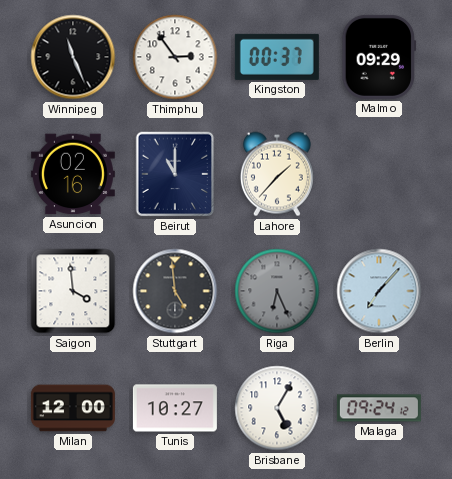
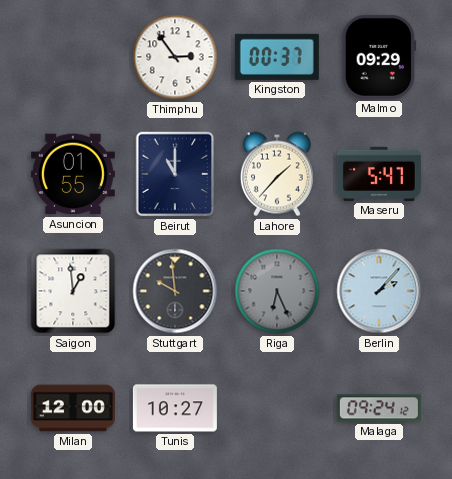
Winnipeg: 11:26 -> none (73, 57)
Asuncion: 02:16 -> 01:55 (73, 174)
Maseru: none -> 5:47 (379, 174)
Saigon: 3:59 -> 12:59 (73, 291)
Stuttgart: 4:59 -> 9:59 (175, 291)
Berlin: 7:07 -> 2:07 (379, 291)
Brisbane: 5:05 -> none (277, 408)
